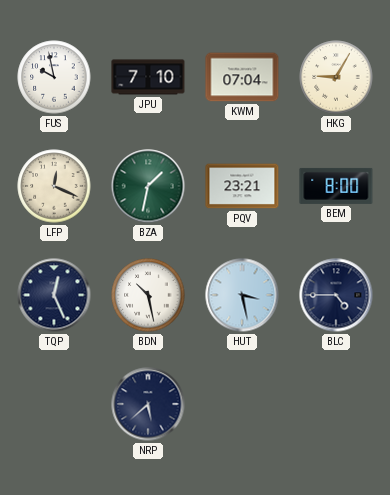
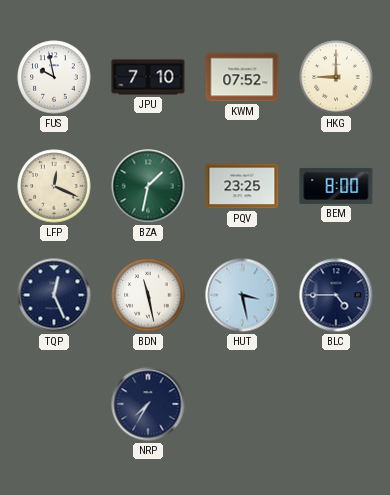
KWM: 07:04 -> 07:52 (242, 77)
HKG: 9:05 -> 9:00 (336, 77)
PQV: 23:21 -> 23:25 (242, 186)
BDN: 10:28 -> 11:28 (148, 295)
NRP: 5:38 -> 7:35 (148, 404)
